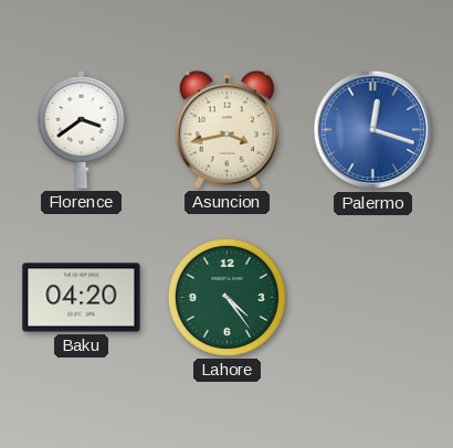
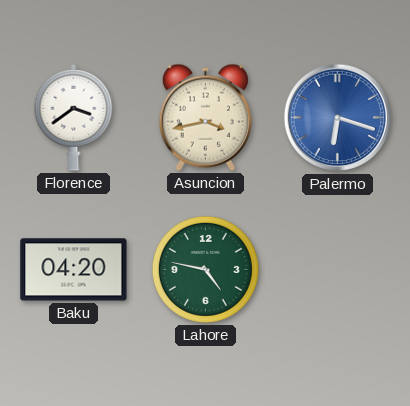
Palermo: 12:18 -> 6:18 (338, 118)
Lahore: 4:24 -> 4:47 (205, 269)
